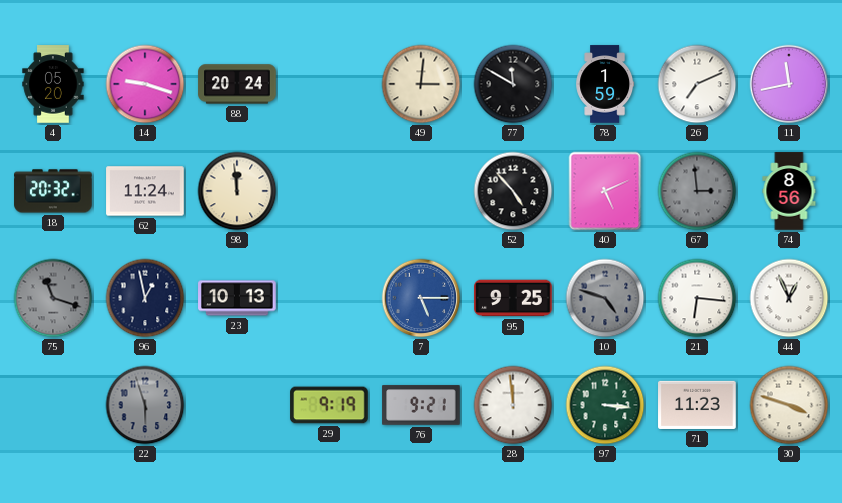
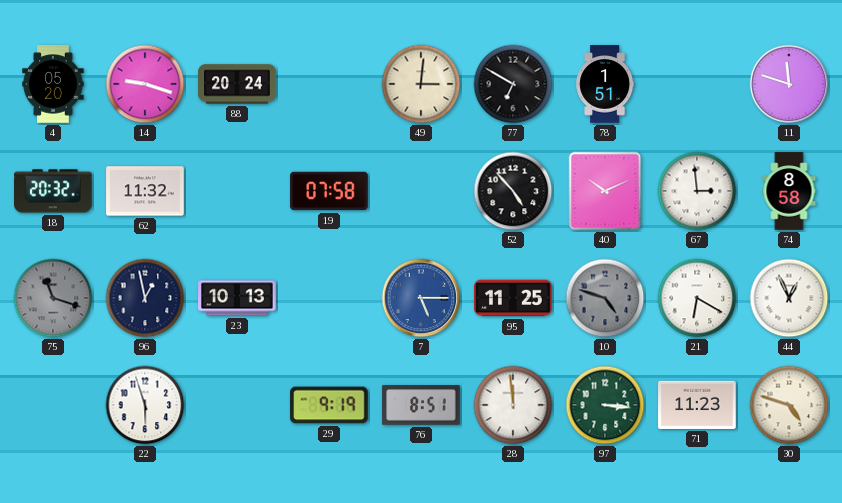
77: 11:50 -> 6:50 (513, 84)
78: 1:59 -> 1:51 (605, 84)
26: 7:11 -> none (697, 84)
11: 11:43 -> 11:48 (789, 84)
62: 11:24 -> 11:32 (145, 191)
98: 11:59 -> none (237, 191)
19: none -> 07:58 (329, 191)
40: 5:11 -> 10:11 (605, 191)
67 dial: grey -> white (697, 191)
74: 8:56 -> 8:58 (789, 191)
95: 9:25 -> 11:25 (513, 298)
21: 6:16 -> 6:20 (697, 298)
22 dial: grey -> white (145, 405)
76: 9:21 -> 8:51 (421, 405)
30: 3:48 -> 4:48 (789, 405)
